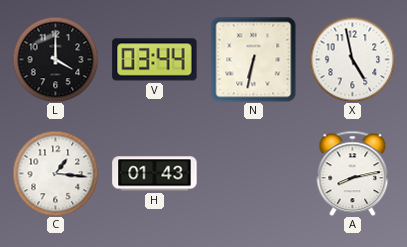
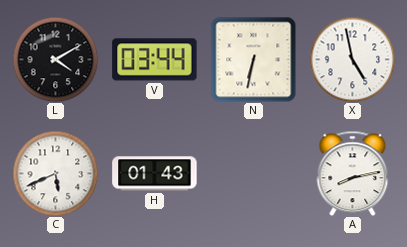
L: 4:00 -> 4:10 (55, 59)
C: 1:16 -> 5:41 (55, 173)
